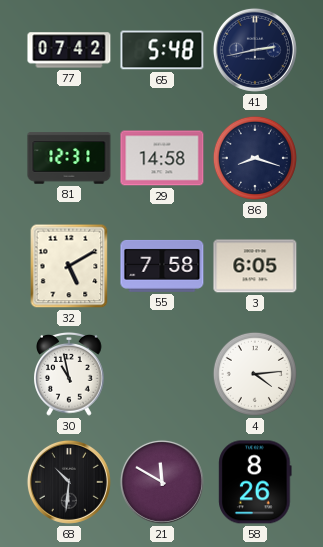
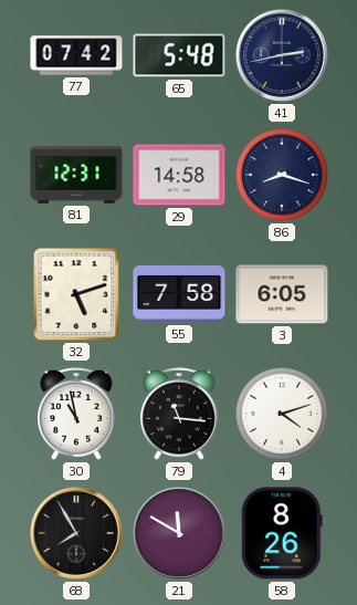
32: 5:10 -> 5:12 (76, 294)
79: none -> 11:16 (179, 414)
4: 4:14 -> 4:12 (282, 414)
68: 10:31 -> 7:55 (76, 533)
